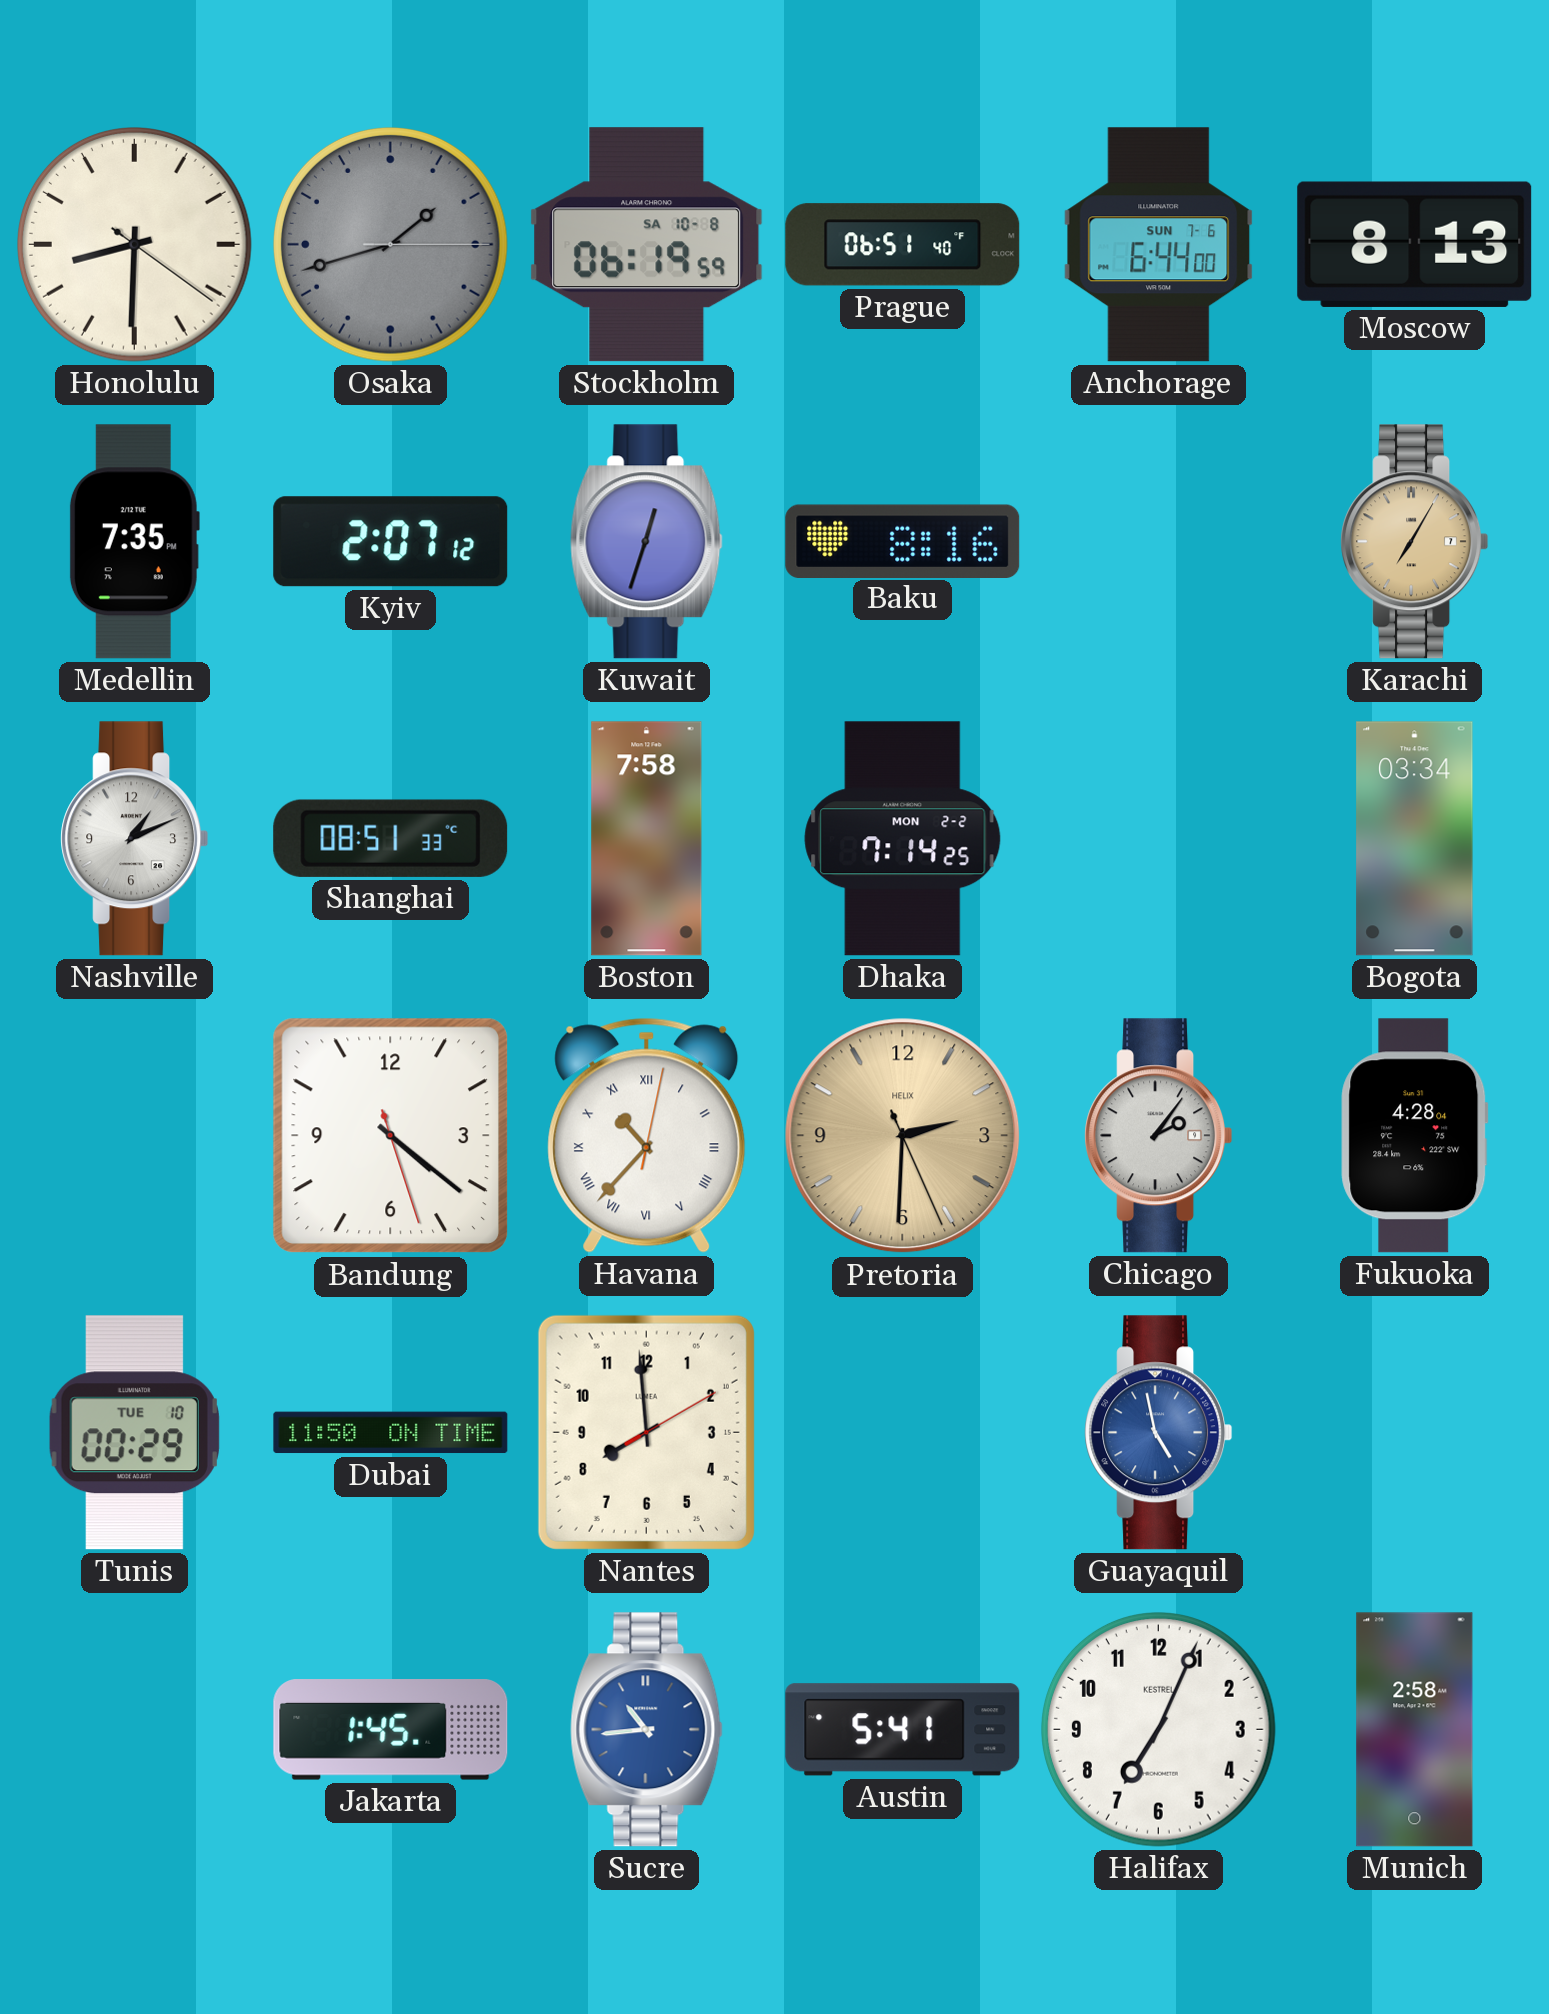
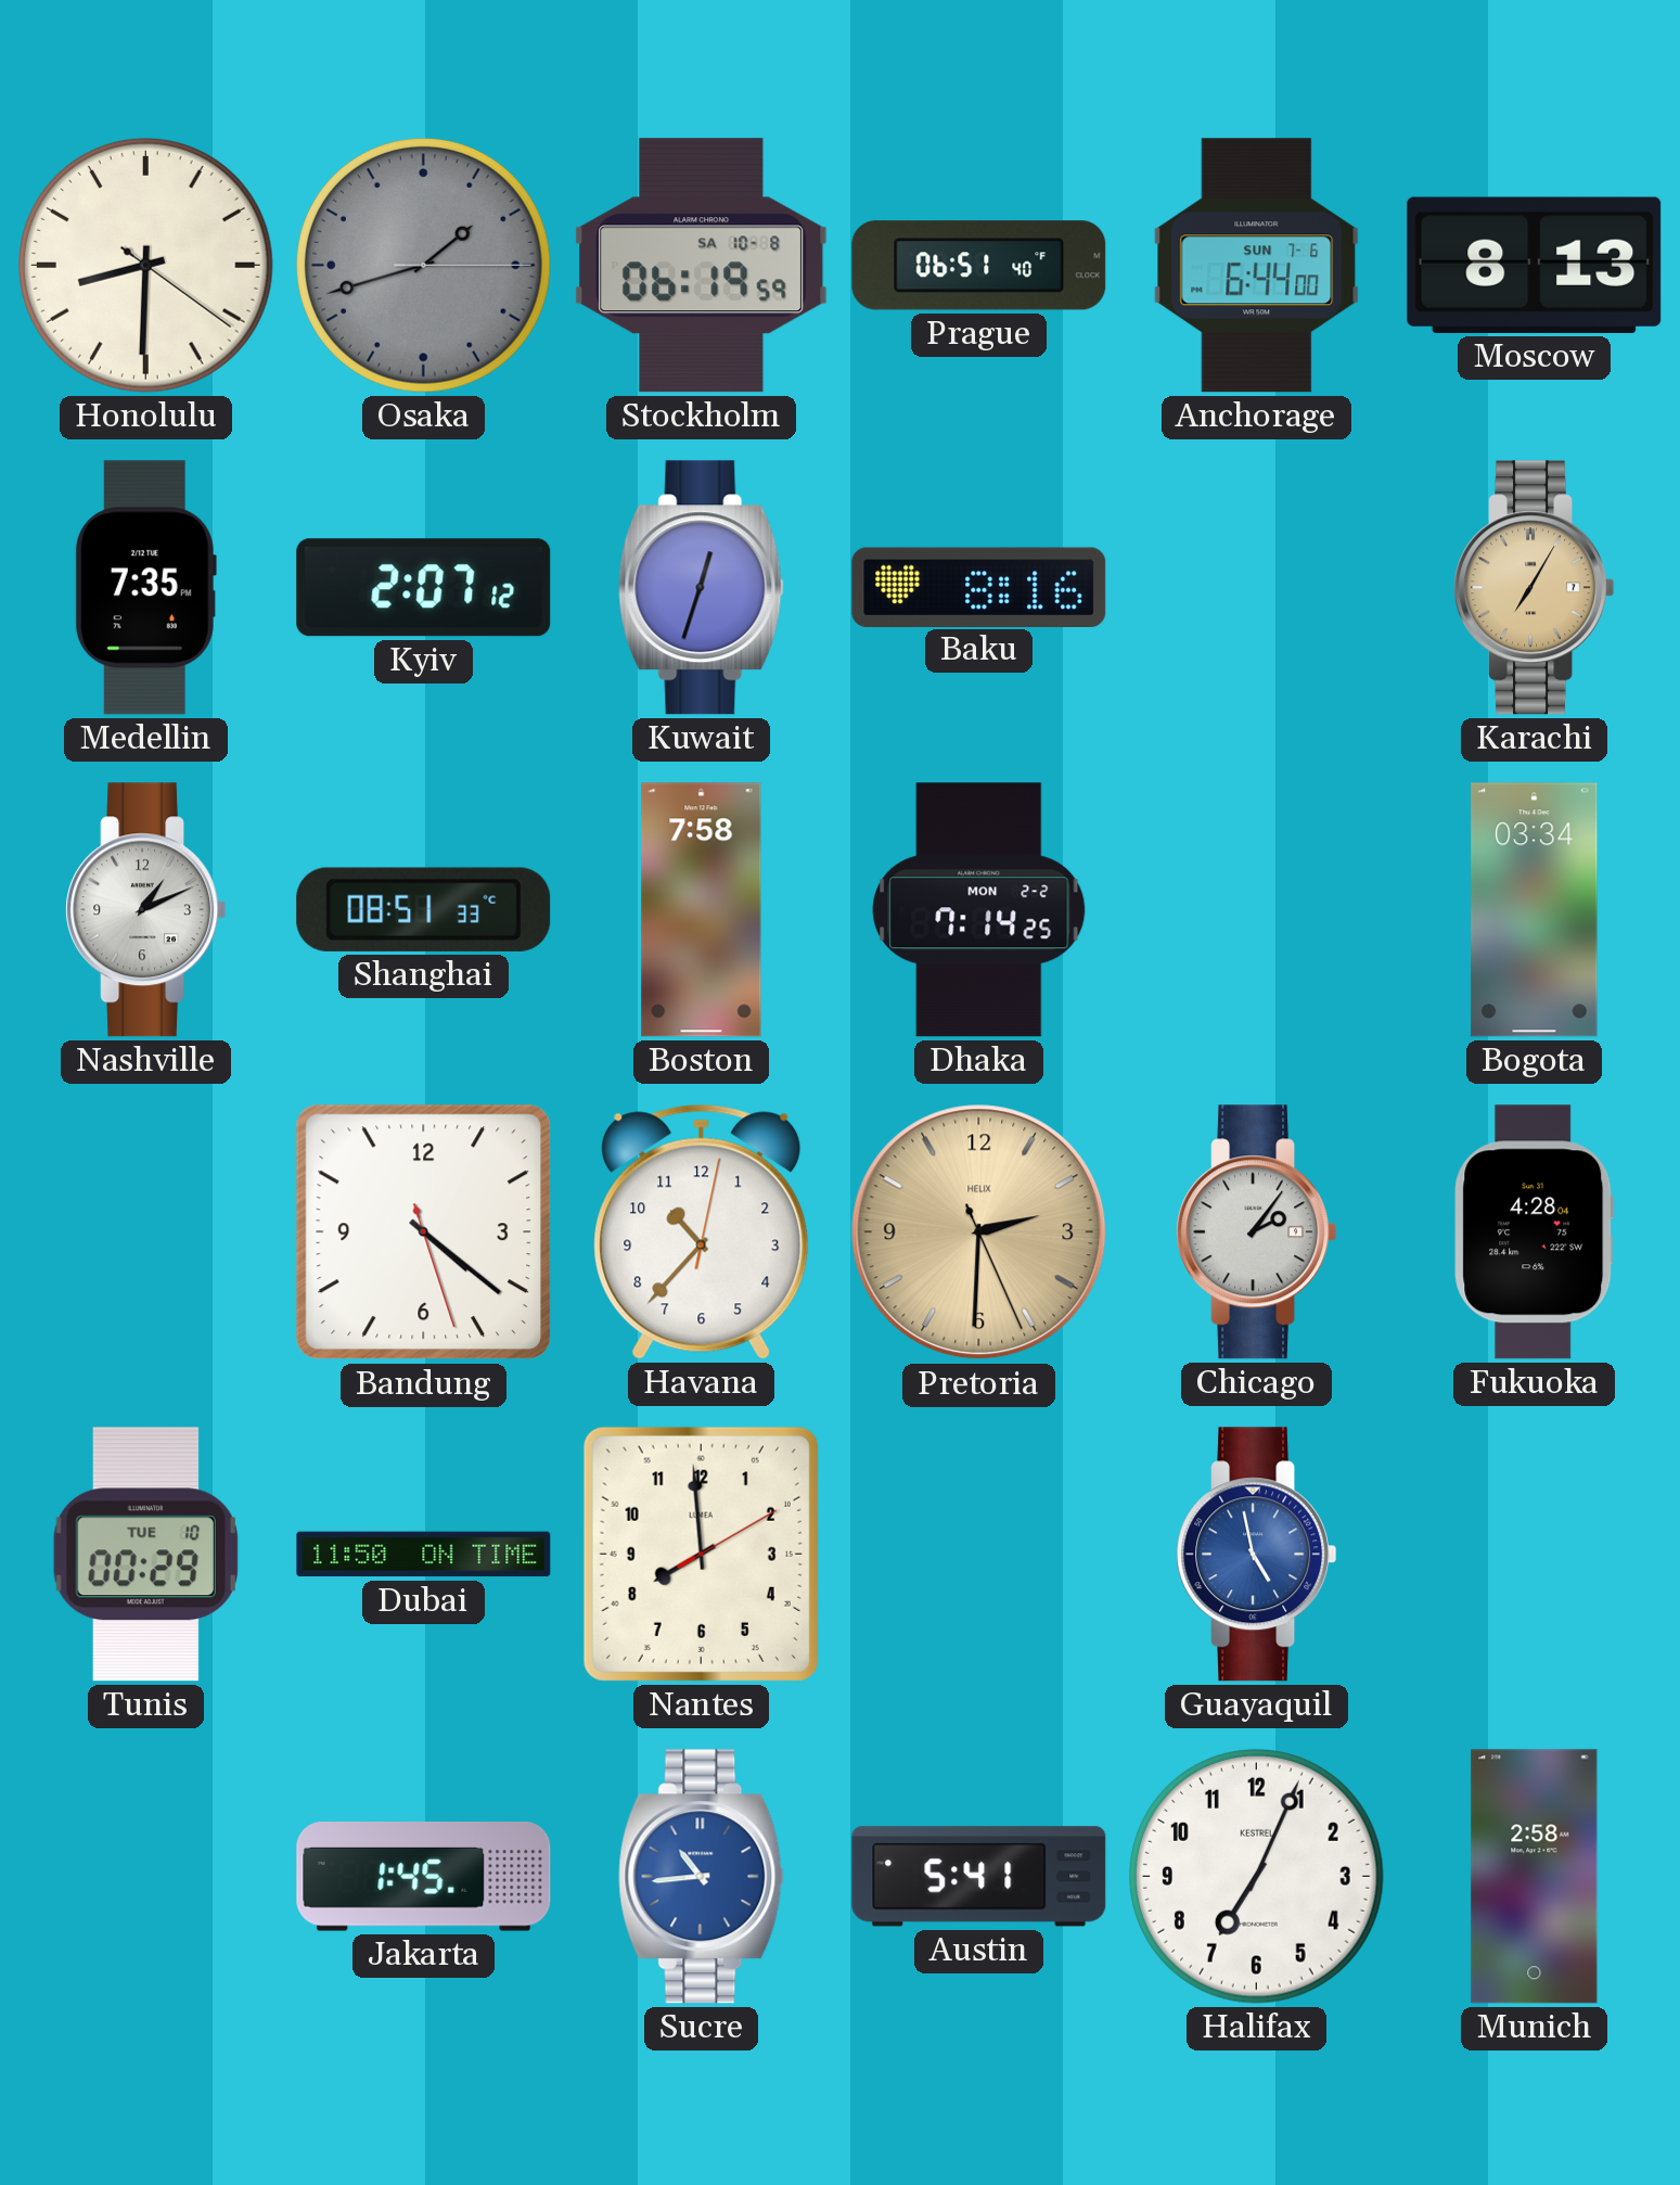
Havana numerals: Roman -> Arabic (702, 1231)
